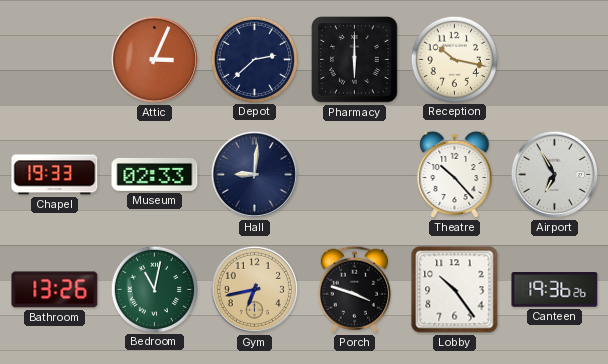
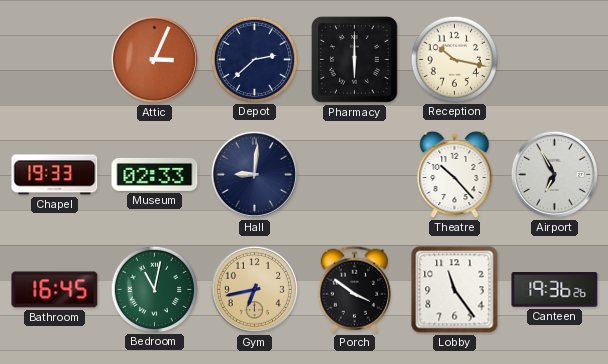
Bathroom: 13:26 -> 16:45 (55, 290)
Porch: 3:48 -> 3:51 (354, 289)
Lobby: 10:24 -> 11:24 (455, 290)
